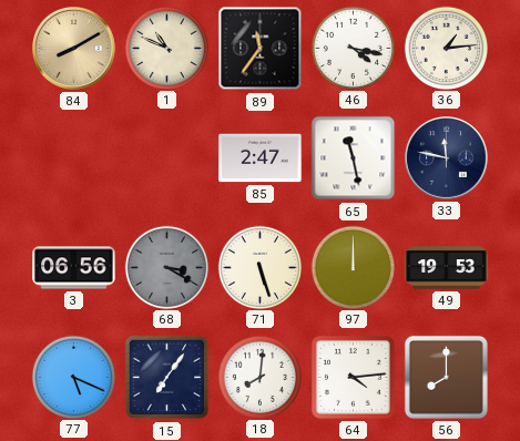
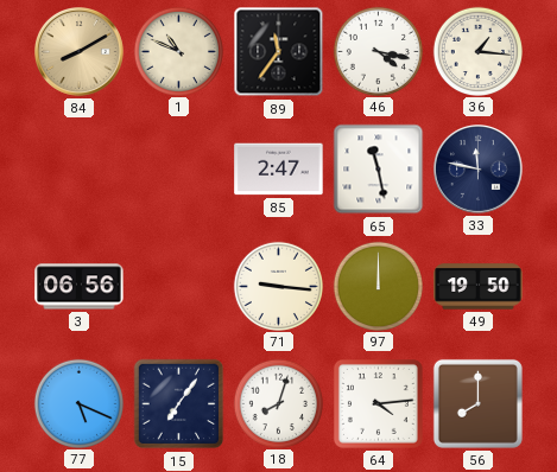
36: 1:14 -> 1:16 (477, 51)
68: 3:20 -> none (166, 267)
71: 5:27 -> 9:16 (278, 286)
49: 19:53 -> 19:50 (479, 287)
18: 8:01 -> 8:03 (278, 403)
